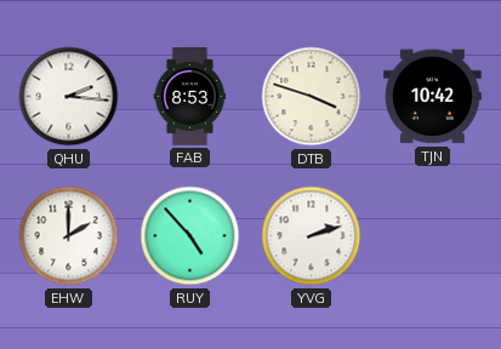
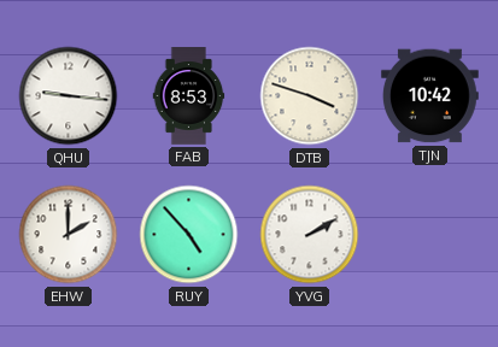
QHU: 2:16 -> 9:16 (69, 96)
YVG: 2:12 -> 2:10 (310, 235)
